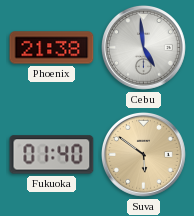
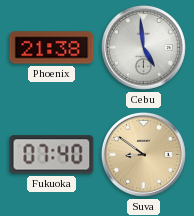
Fukuoka: 01:40 -> 07:40 (52, 155)
Suva: 5:51 -> 8:51 (143, 154)
